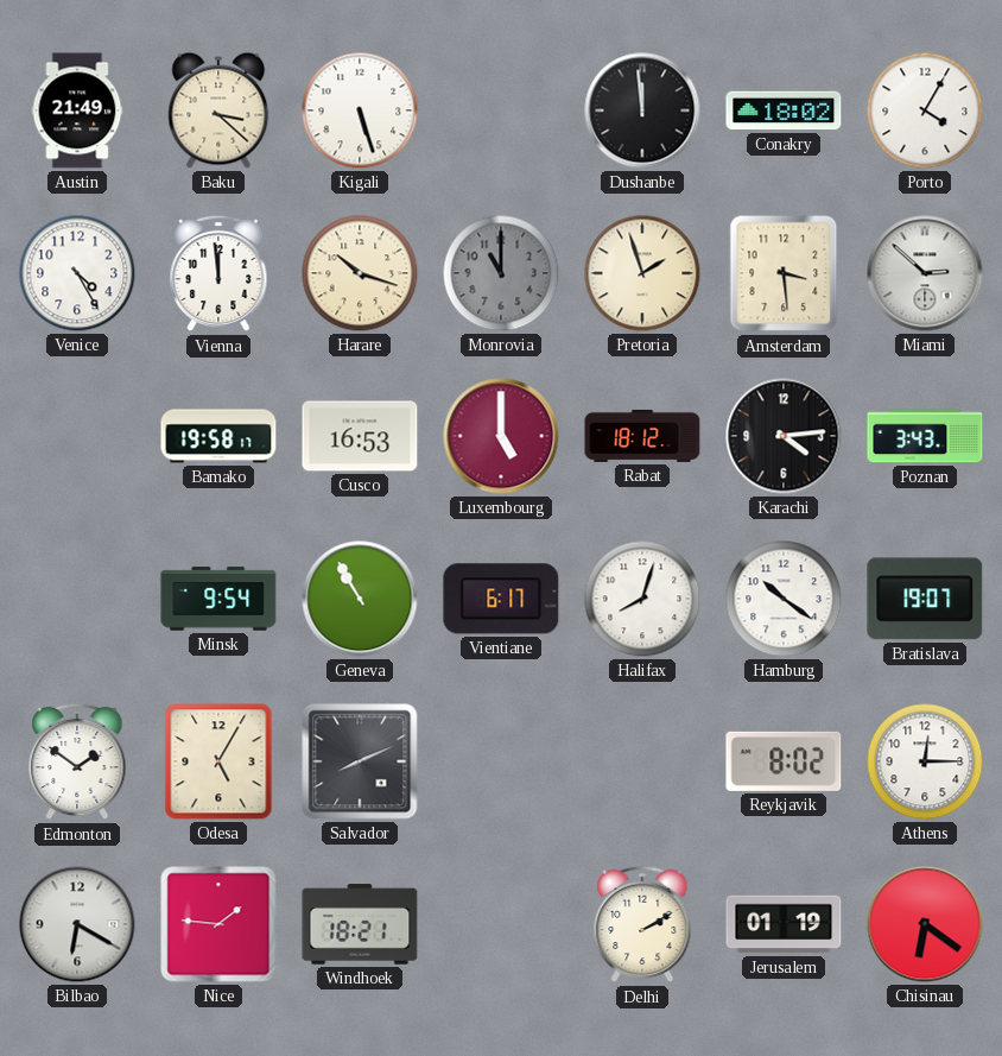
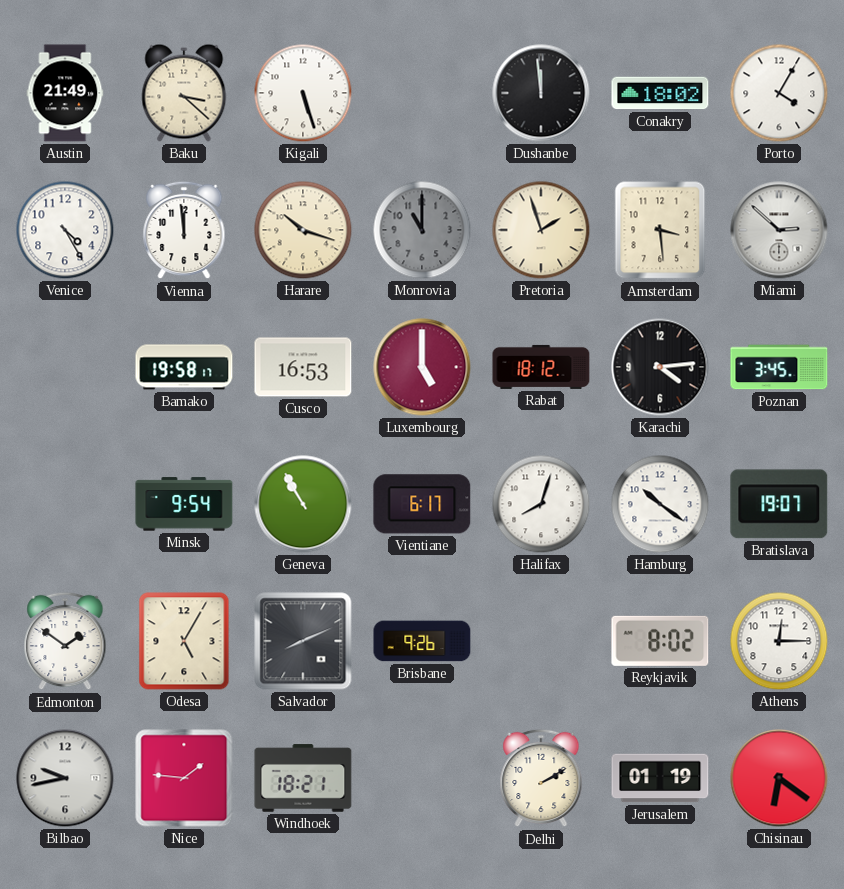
Poznan: 3:43 -> 3:45 (779, 367)
Brisbane: none -> 9:26 (422, 641)
Bilbao: 6:20 -> 9:43 (65, 778)
